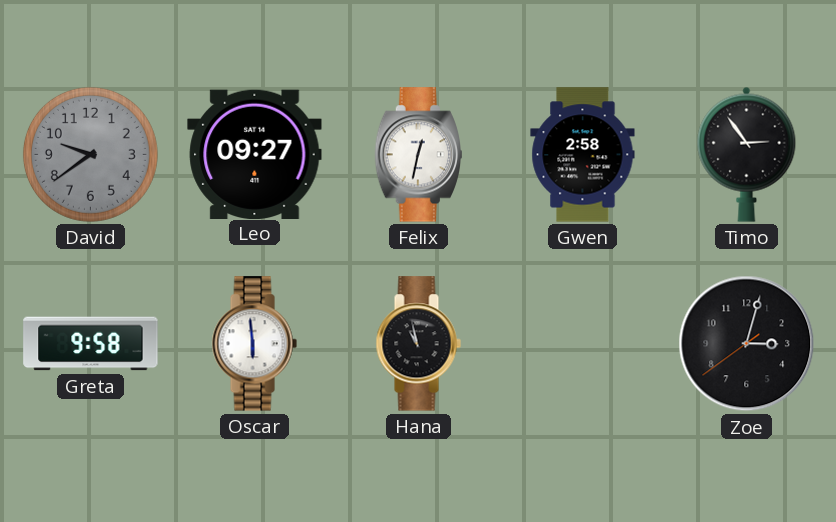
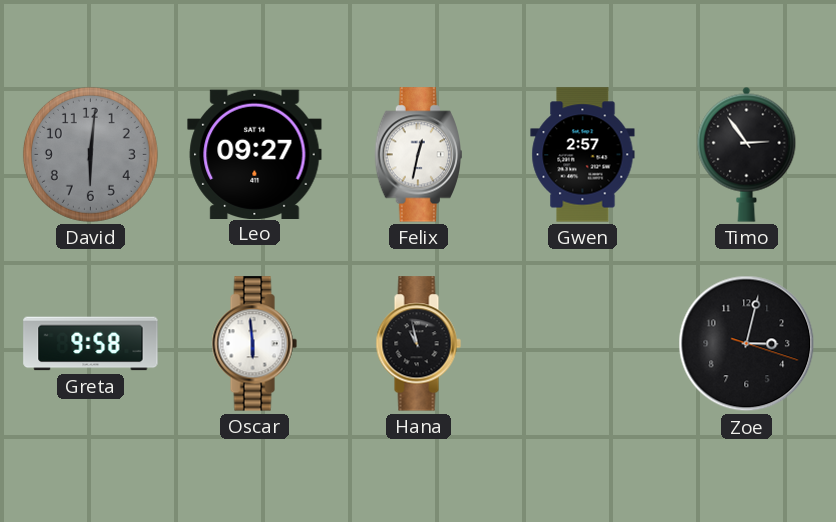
David: 9:39 -> 6:01 (90, 154)
Gwen: 2:58 -> 2:57 (583, 155)
Zoe: 3:02:39 -> 3:02:18 (747, 344)
